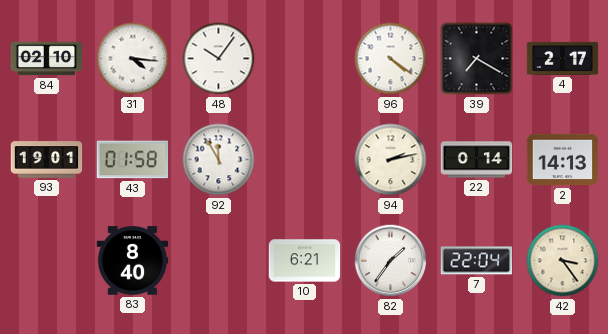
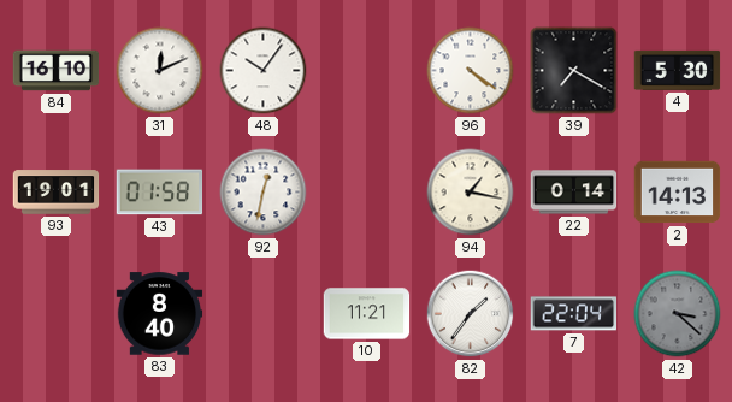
84: 02:10 -> 16:10 (57, 71)
31: 4:16 -> 12:11 (160, 71)
4: 2:17 -> 5:30 (678, 70)
92: 11:55 -> 12:32 (264, 193)
94: 2:13 -> 1:17 (471, 193)
10: 6:21 -> 11:21 (367, 314)
42: 3:24 -> 3:22 (678, 314)
42 dial: cream -> grey (678, 314)
